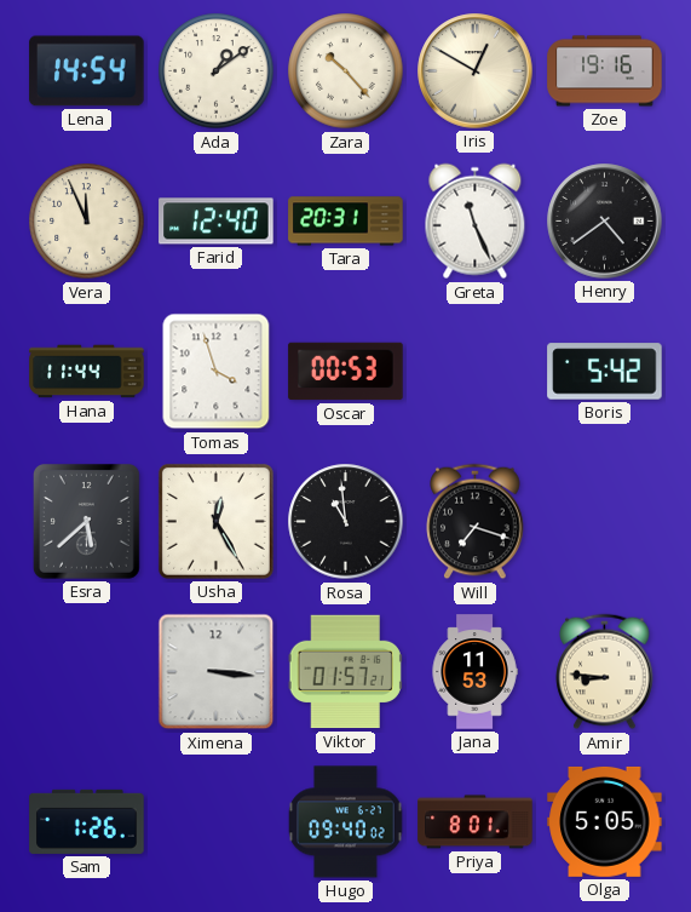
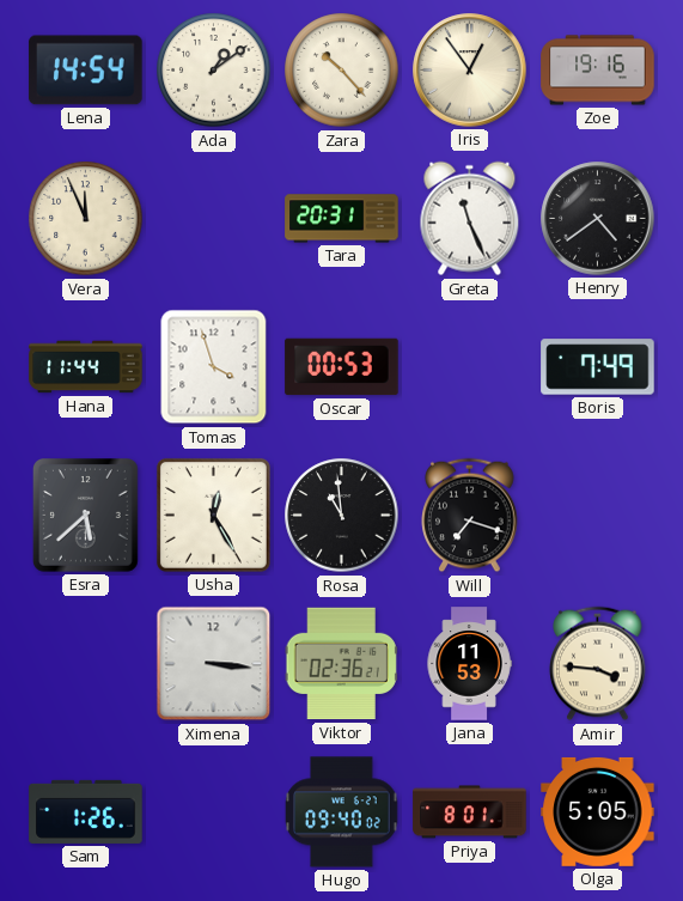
Iris: 12:50 -> 12:54 (470, 71)
Farid: 12:40 -> none (217, 222)
Boris: 5:42 -> 7:49 (598, 367)
Viktor: 01:57 -> 02:36 (341, 664)
Amir: 8:46 -> 3:46 (598, 664)
